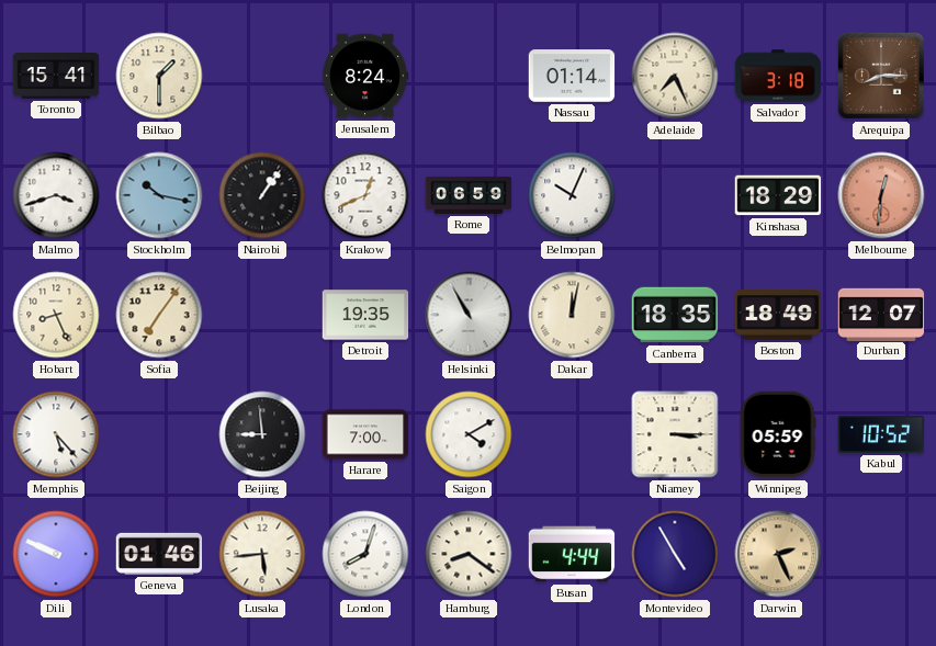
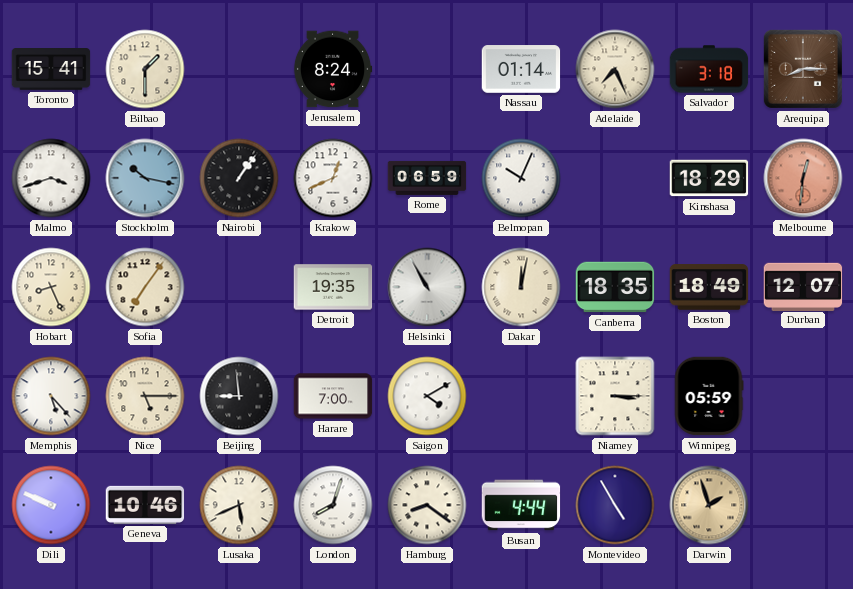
Nice: none -> 5:15 (145, 396)
Kabul: 10:52 -> none (881, 434)
Geneva: 01:46 -> 10:46 (145, 505)
Lusaka: 5:44 -> 5:41 (239, 505)
Darwin: 2:26 -> 1:57 (709, 505)
